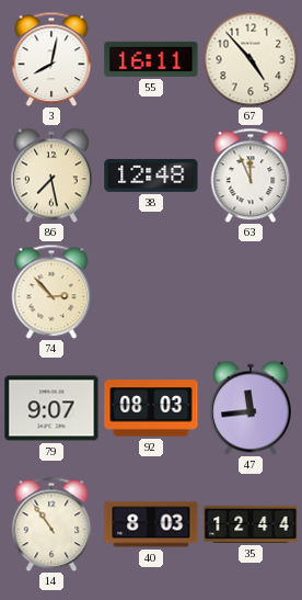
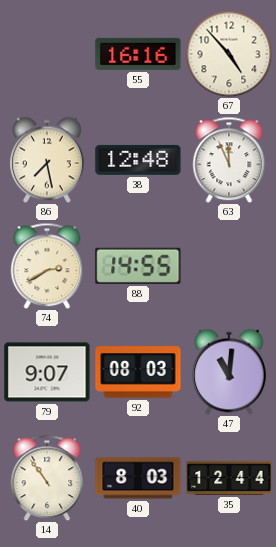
3: 8:02 -> none (51, 59)
55: 16:11 -> 16:16 (138, 54)
74: 2:53 -> 2:40 (47, 266)
88: none -> 14:55 (138, 266)
47: 11:44 -> 11:01 (230, 372)
